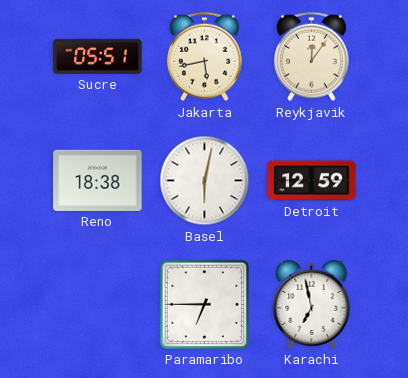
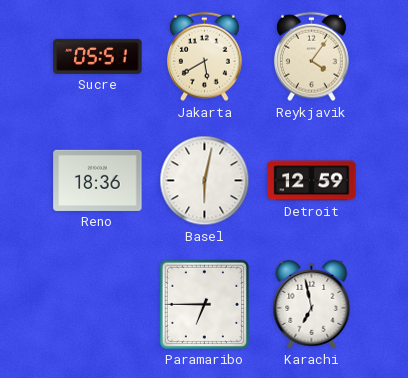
Jakarta: 5:43 -> 5:40 (204, 57)
Reykjavik: 12:06 -> 4:06 (311, 57)
Reno: 18:38 -> 18:36 (98, 180)
